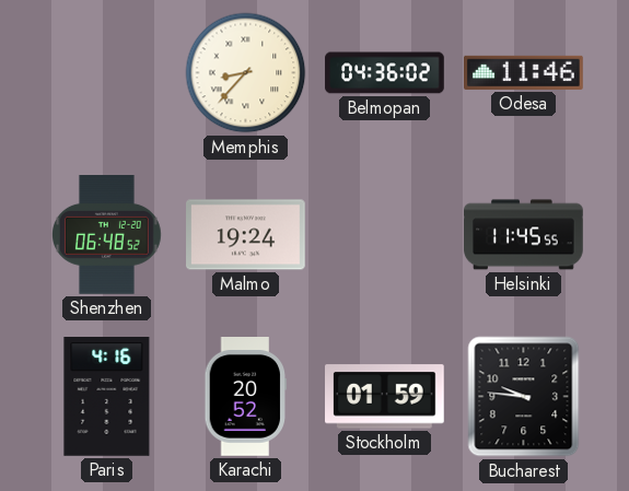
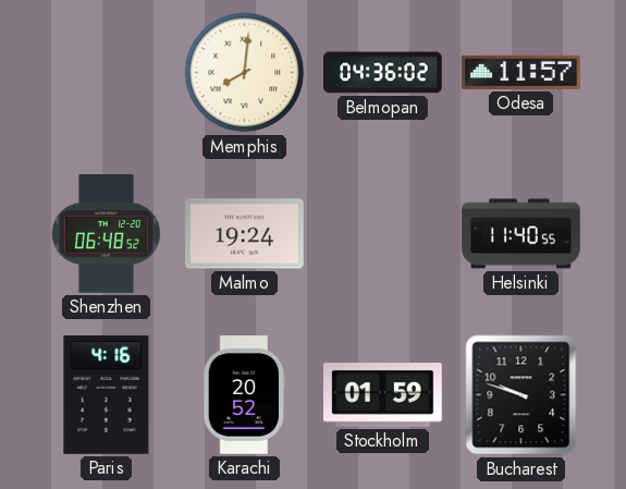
Memphis: 8:37 -> 8:01 (245, 73)
Odesa: 11:46 -> 11:57 (521, 72)
Helsinki: 11:45 -> 11:40 (521, 234)
Bucharest: 9:46 -> 9:48 (521, 395)
